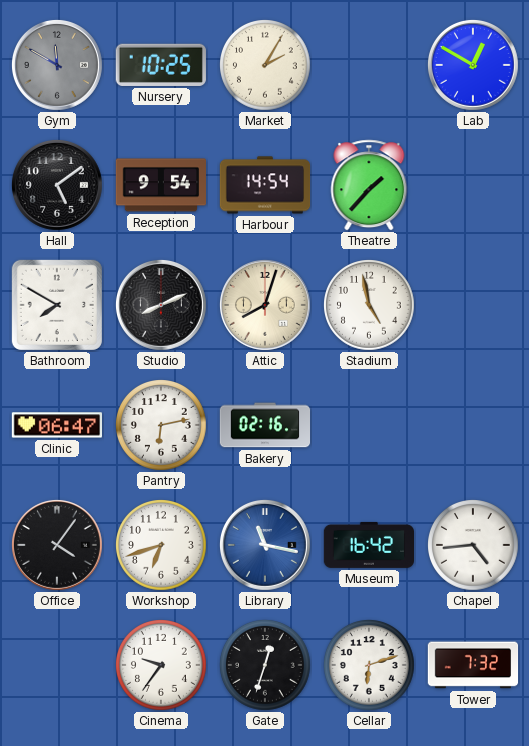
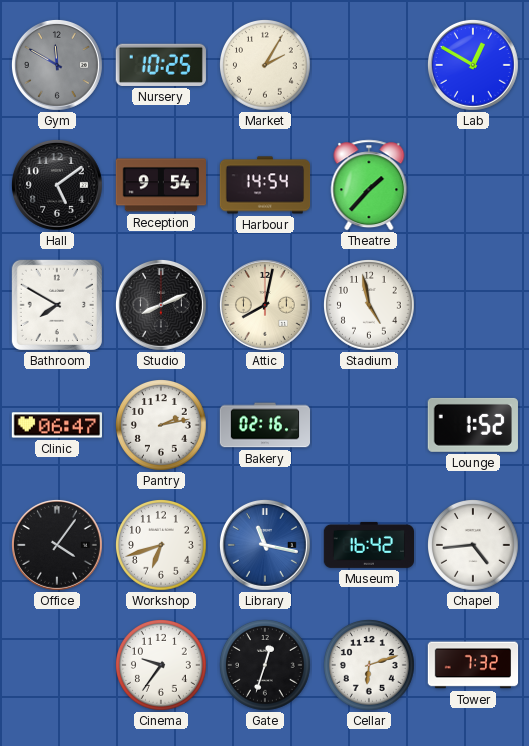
Attic: 8:03 -> 8:02 (265, 305)
Pantry: 6:13 -> 2:13 (162, 426)
Lounge: none -> 1:52 (473, 425)
